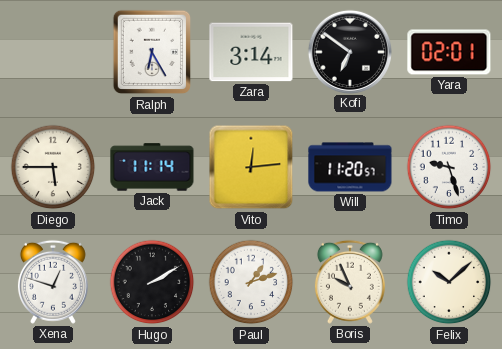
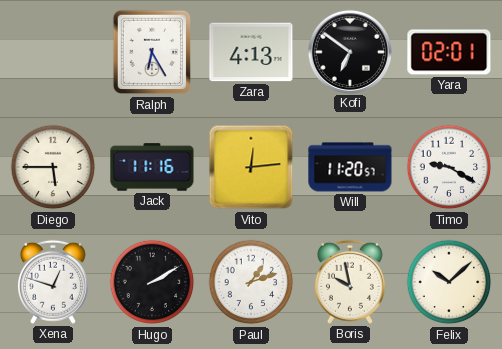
Zara: 3:14 -> 4:13 (251, 52)
Jack: 11:14 -> 11:16 (152, 167)
Timo: 9:27 -> 9:20 (449, 167)
Boris: 9:56 -> 9:58 (350, 282)
